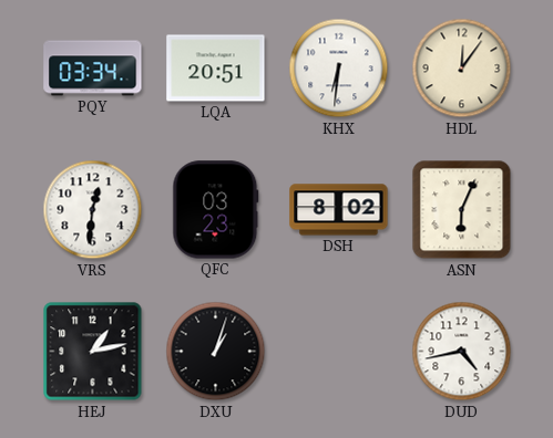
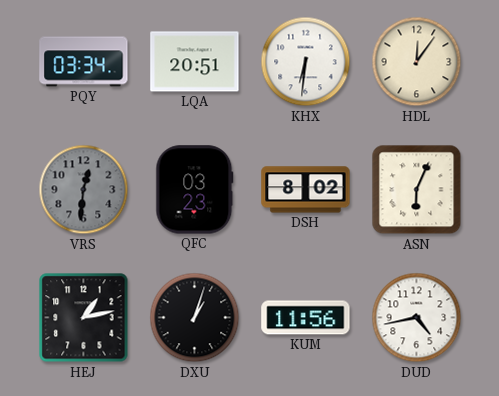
VRS dial: white -> grey (84, 190)
KUM: none -> 11:56 (306, 318)
